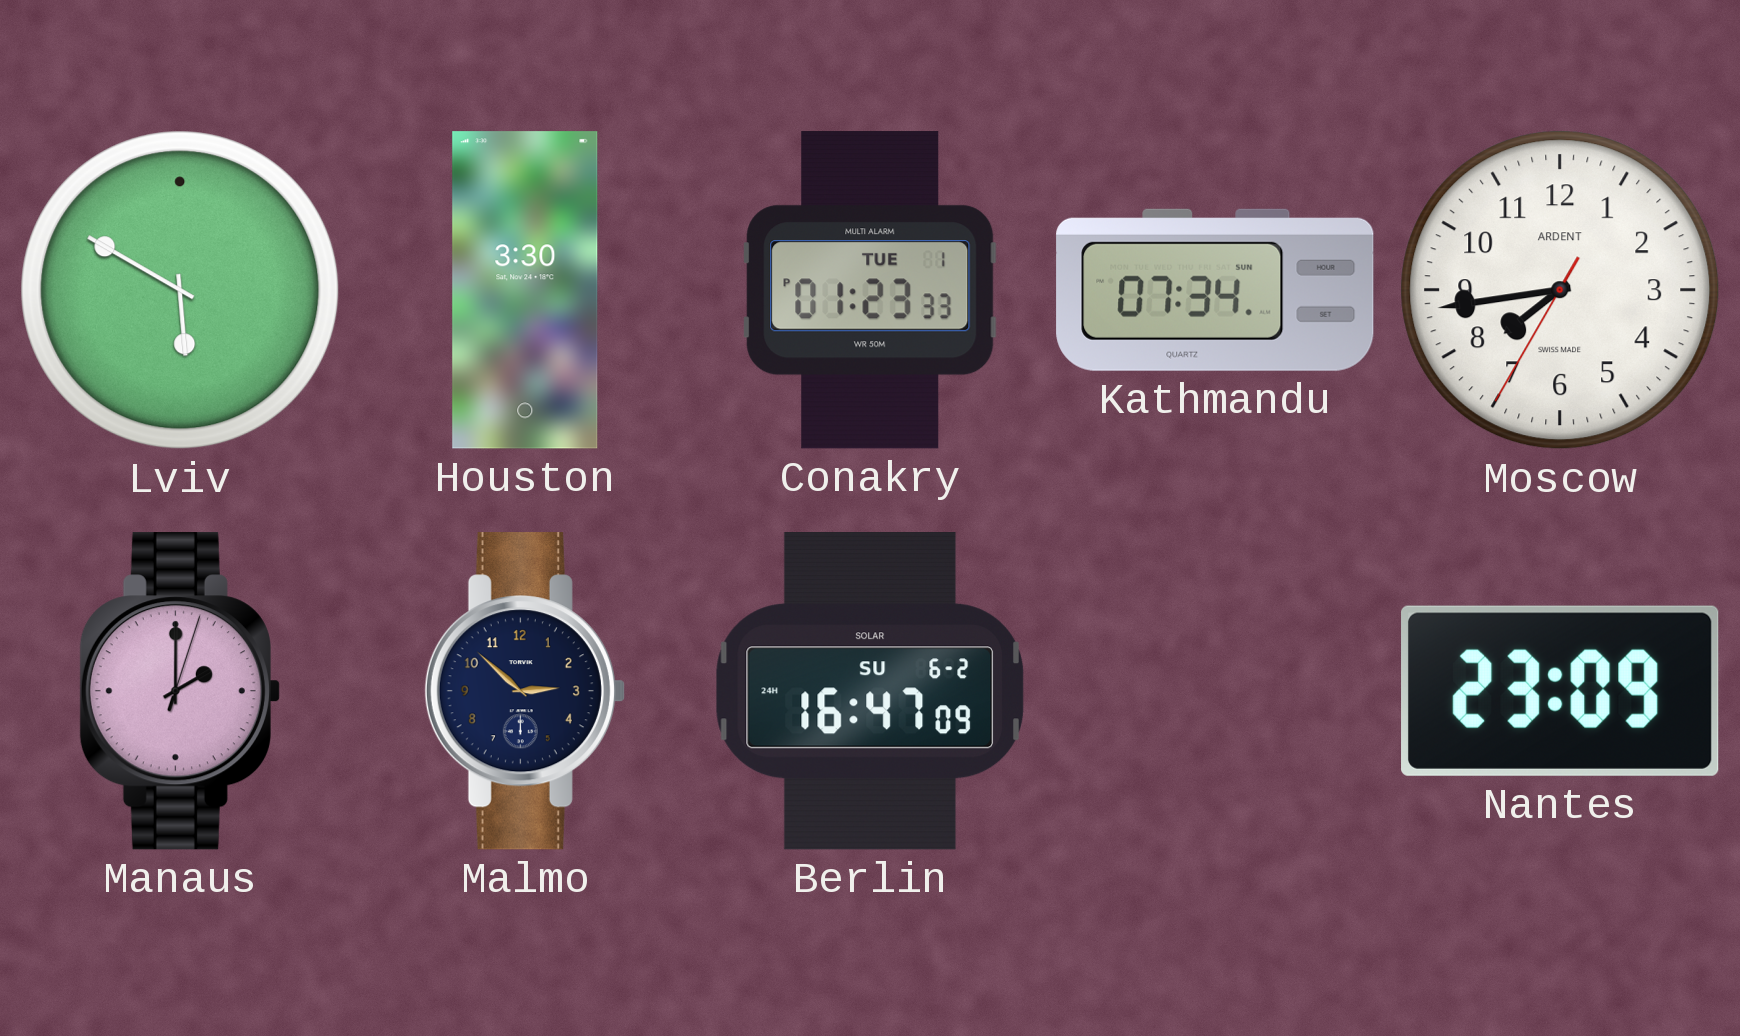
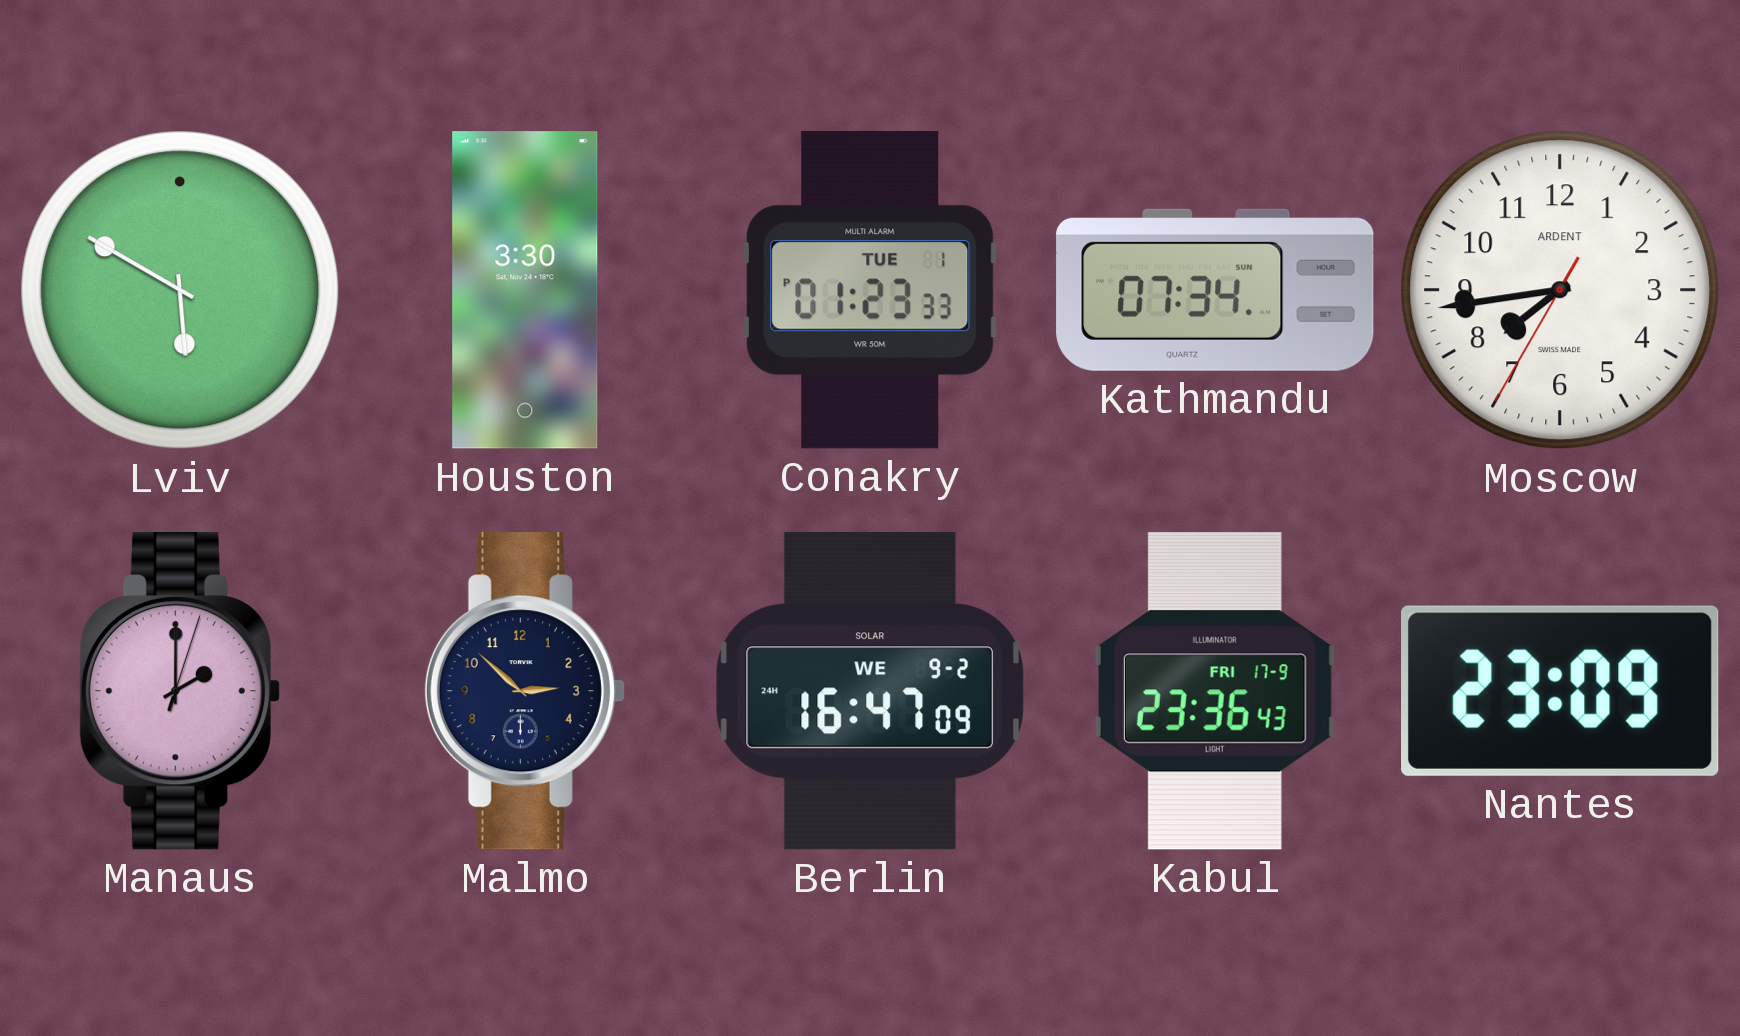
Berlin date: SU 6-2 -> WE 9-2 (869, 691)
Kabul: none -> 23:36 (1215, 691)
